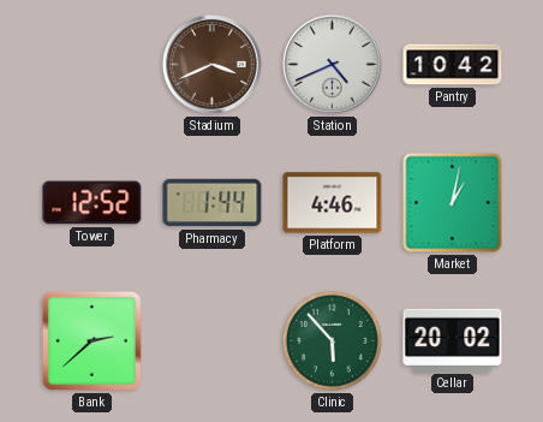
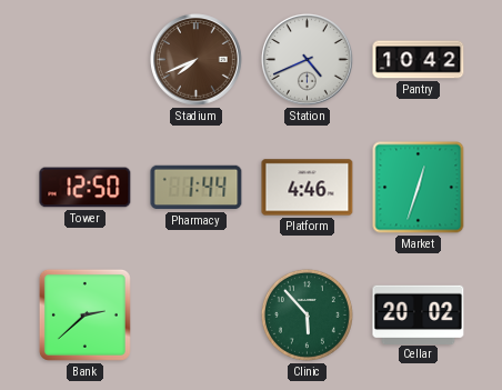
Stadium: 3:41 -> 7:41 (197, 60)
Tower: 12:52 -> 12:50 (86, 188)
Market: 1:02 -> 12:33 (419, 188)
